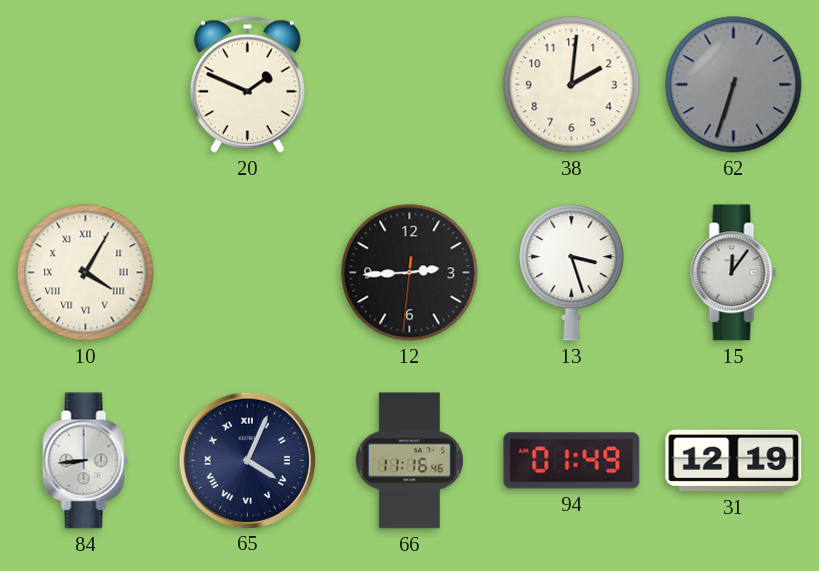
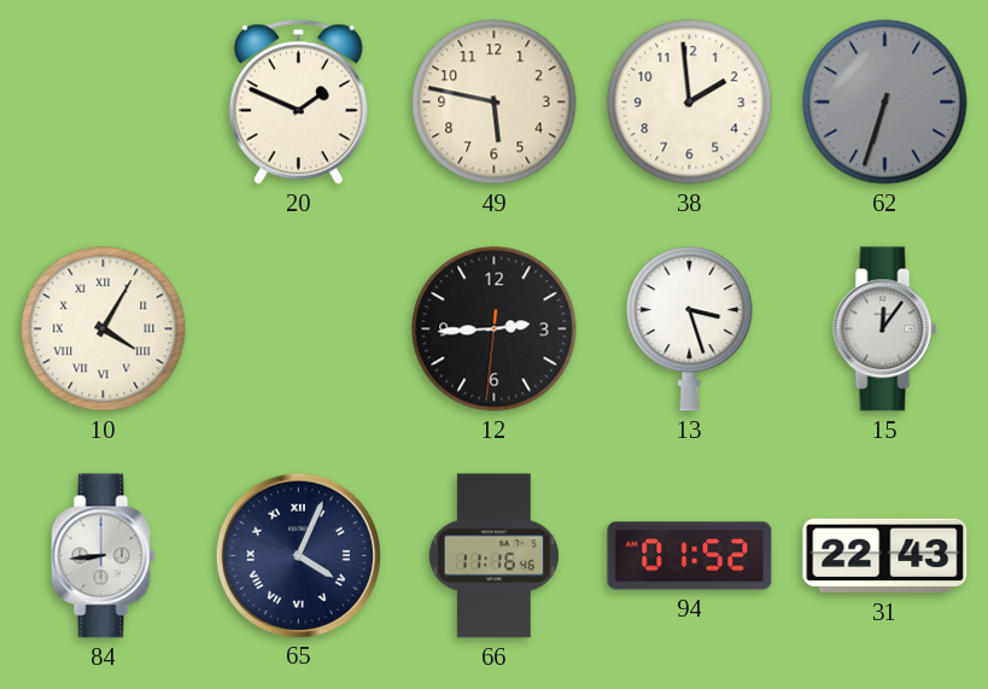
49: none -> 5:47 (495, 103)
38: 2:01 -> 1:59 (690, 103)
94: 01:49 -> 01:52 (690, 556)
31: 12:19 -> 22:43 (885, 556)
